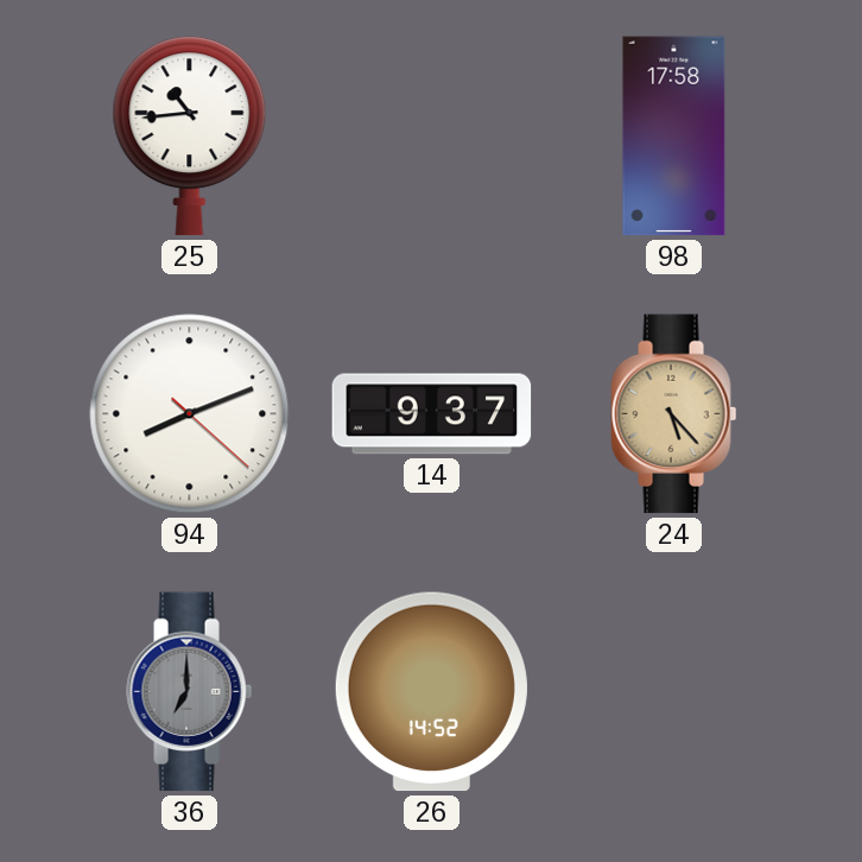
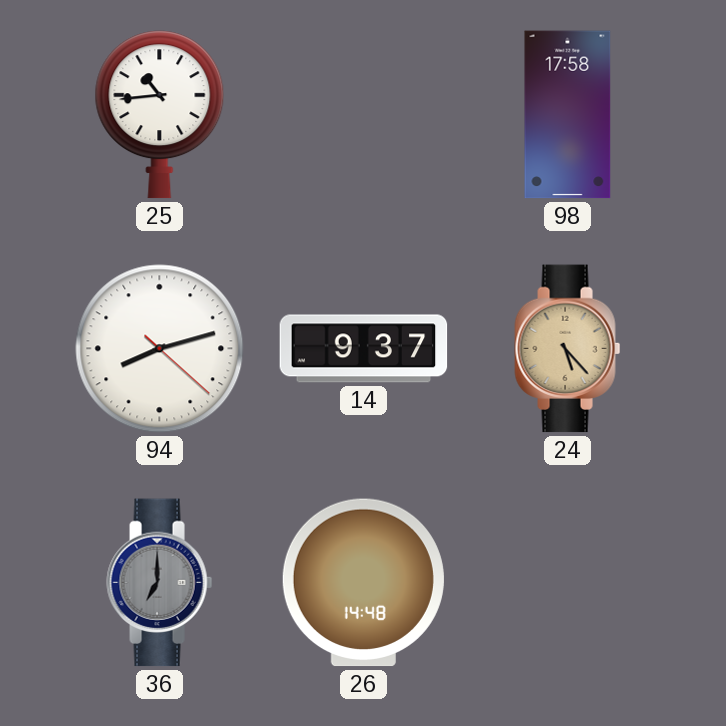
94: 8:11 -> 8:12 (160, 349)
26: 14:52 -> 14:48 (363, 583)
